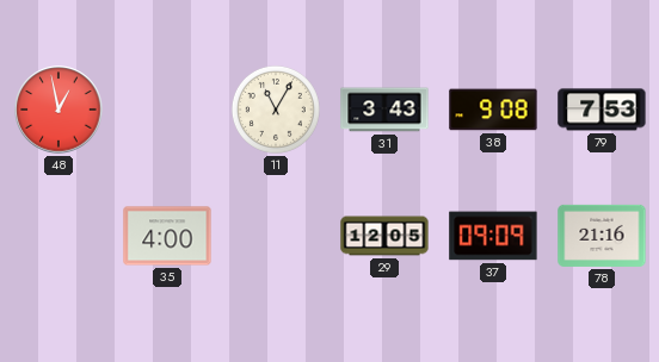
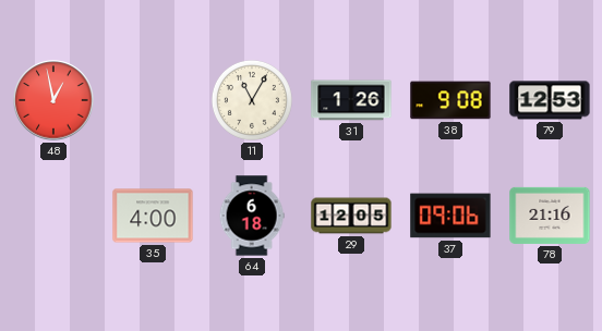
31: 3:43 -> 1:26 (351, 100)
79: 7:53 -> 12:53 (550, 100)
64: none -> 6:18 (252, 216)
37: 09:09 -> 09:06 (450, 216)
